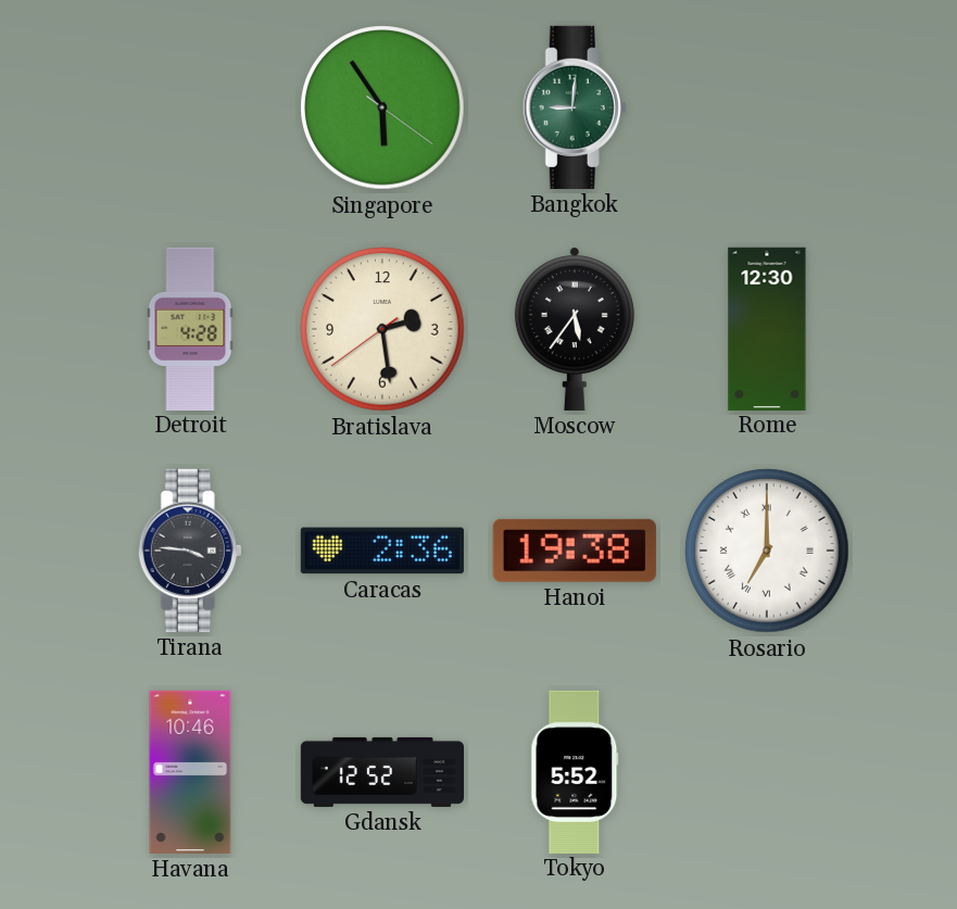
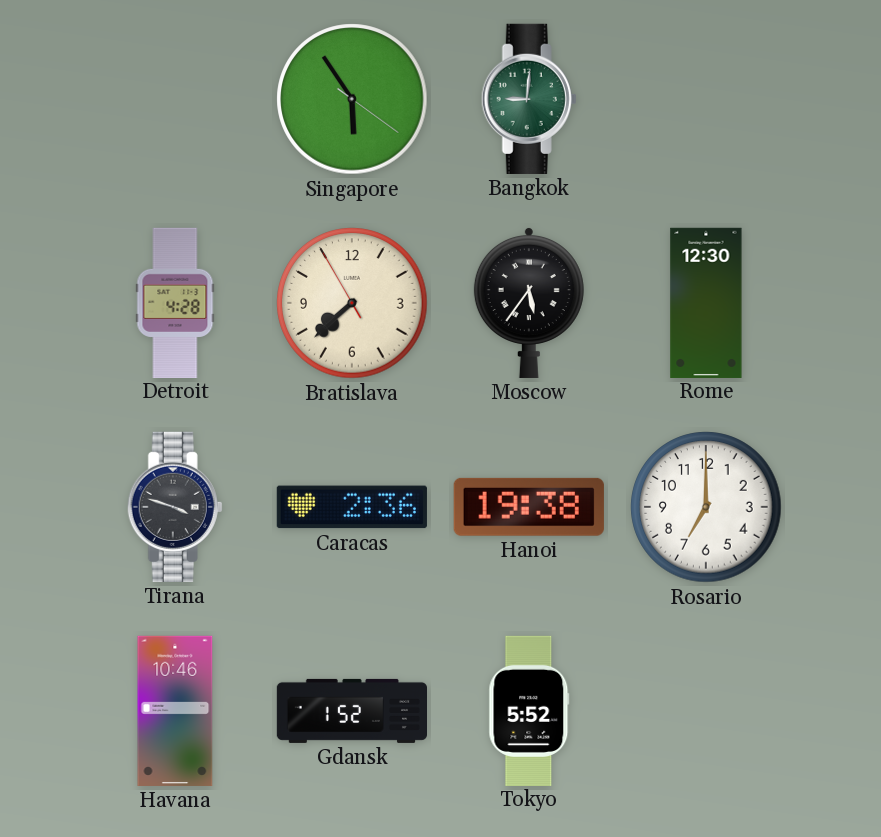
Bratislava: 2:28 -> 7:37 (352, 303)
Tirana: 3:46 -> 3:48 (175, 507)
Rosario numerals: Roman -> Arabic (706, 507)
Gdansk: 12:52 -> 1:52 (351, 711)
